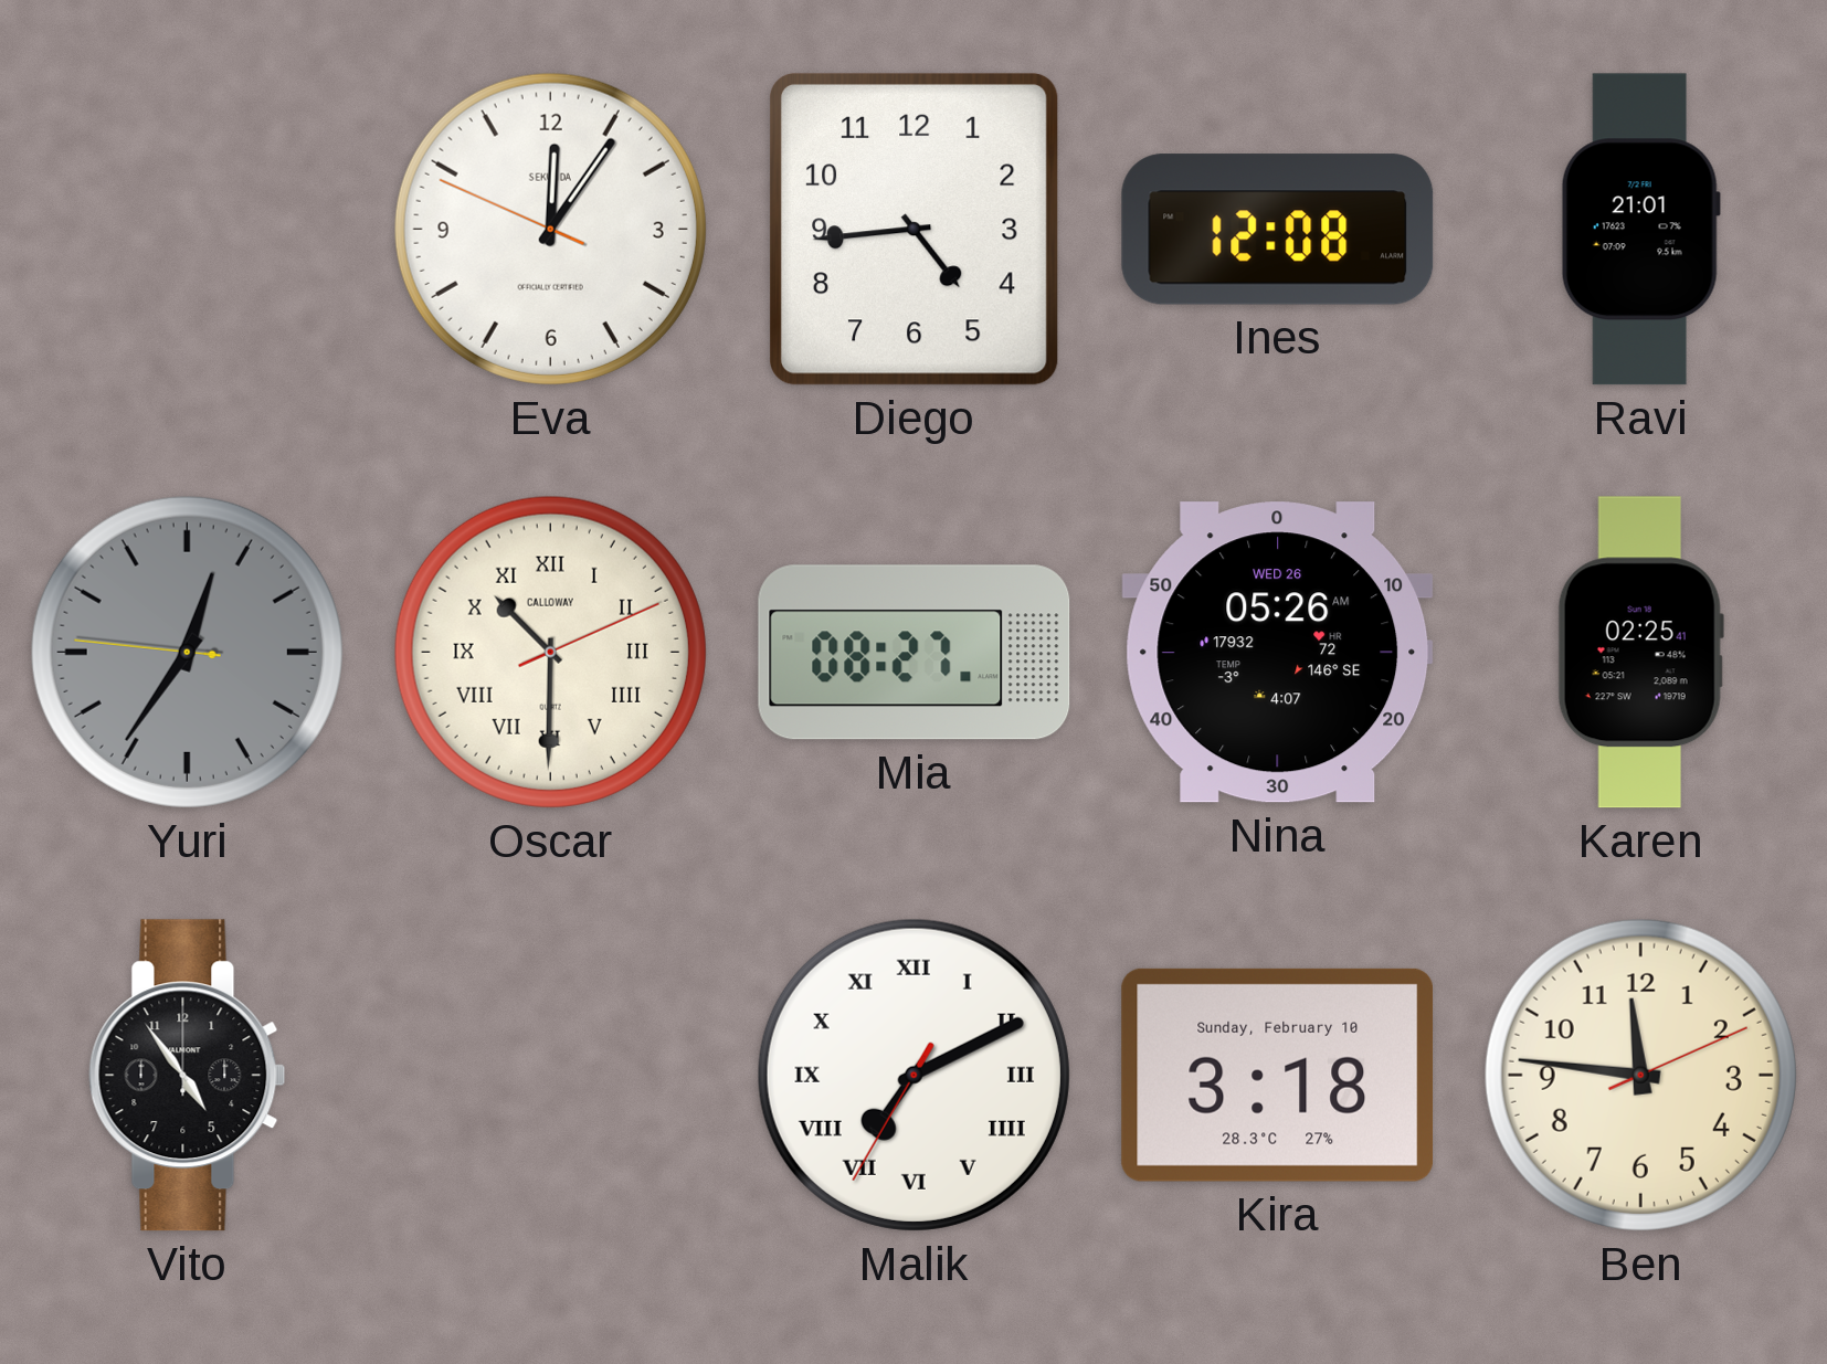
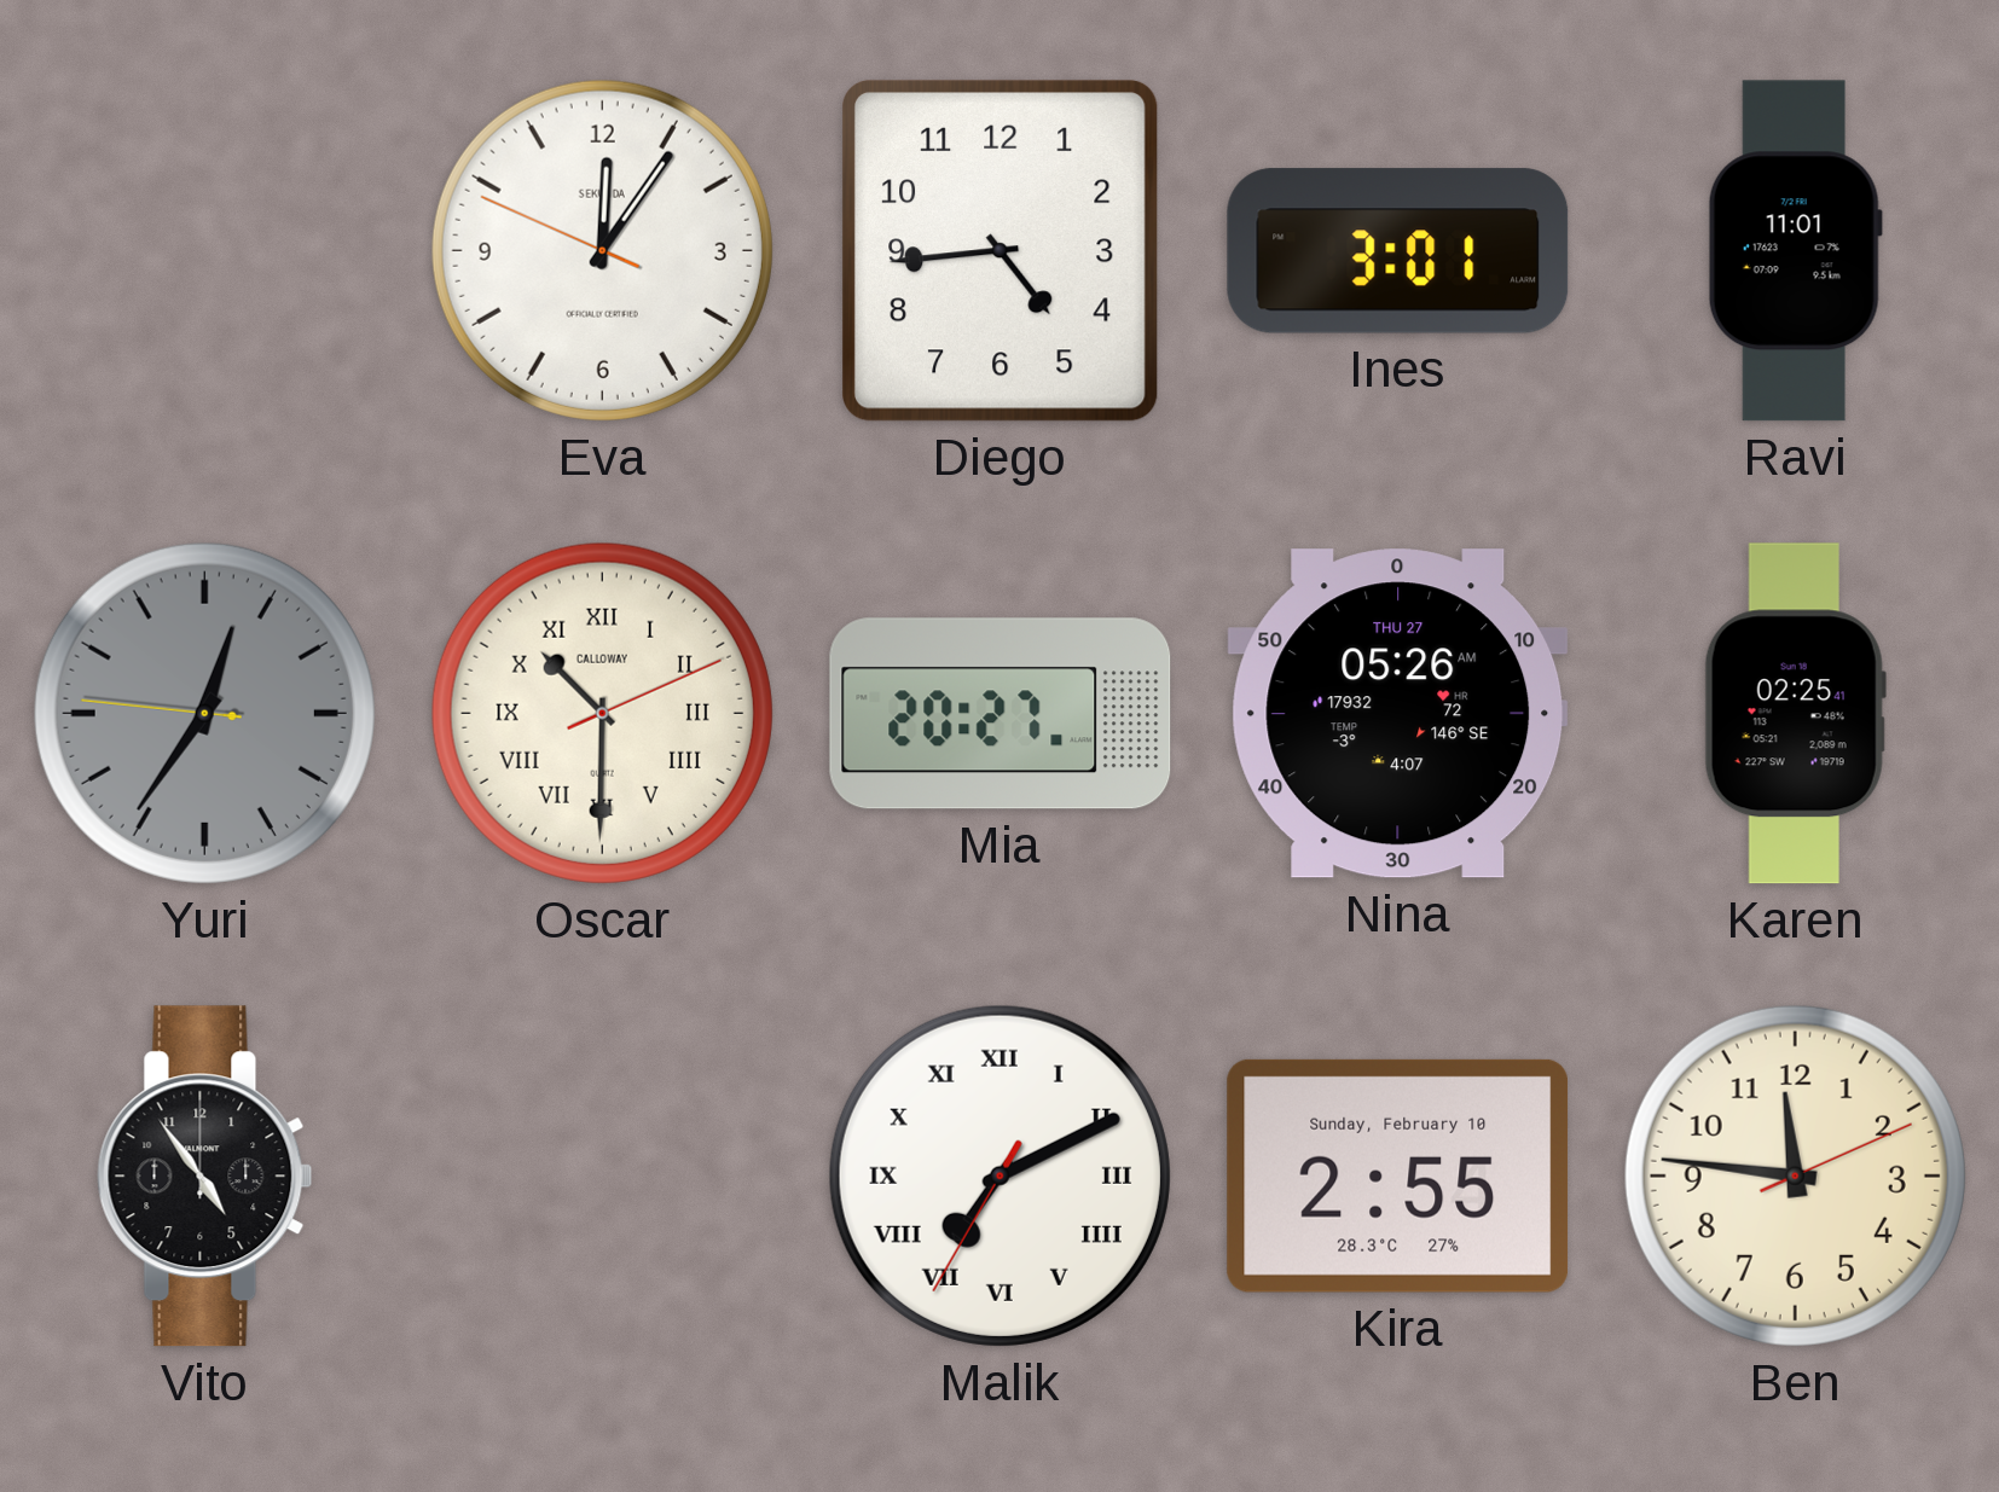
Ines: 12:08 -> 3:01 (1398, 251)
Ravi: 21:01 -> 11:01 (1795, 251)
Mia: 08:27 -> 20:27 (1001, 714)
Nina date: WED 26 -> THU 27 (1398, 714)
Kira: 3:18 -> 2:55 (1398, 1175)
